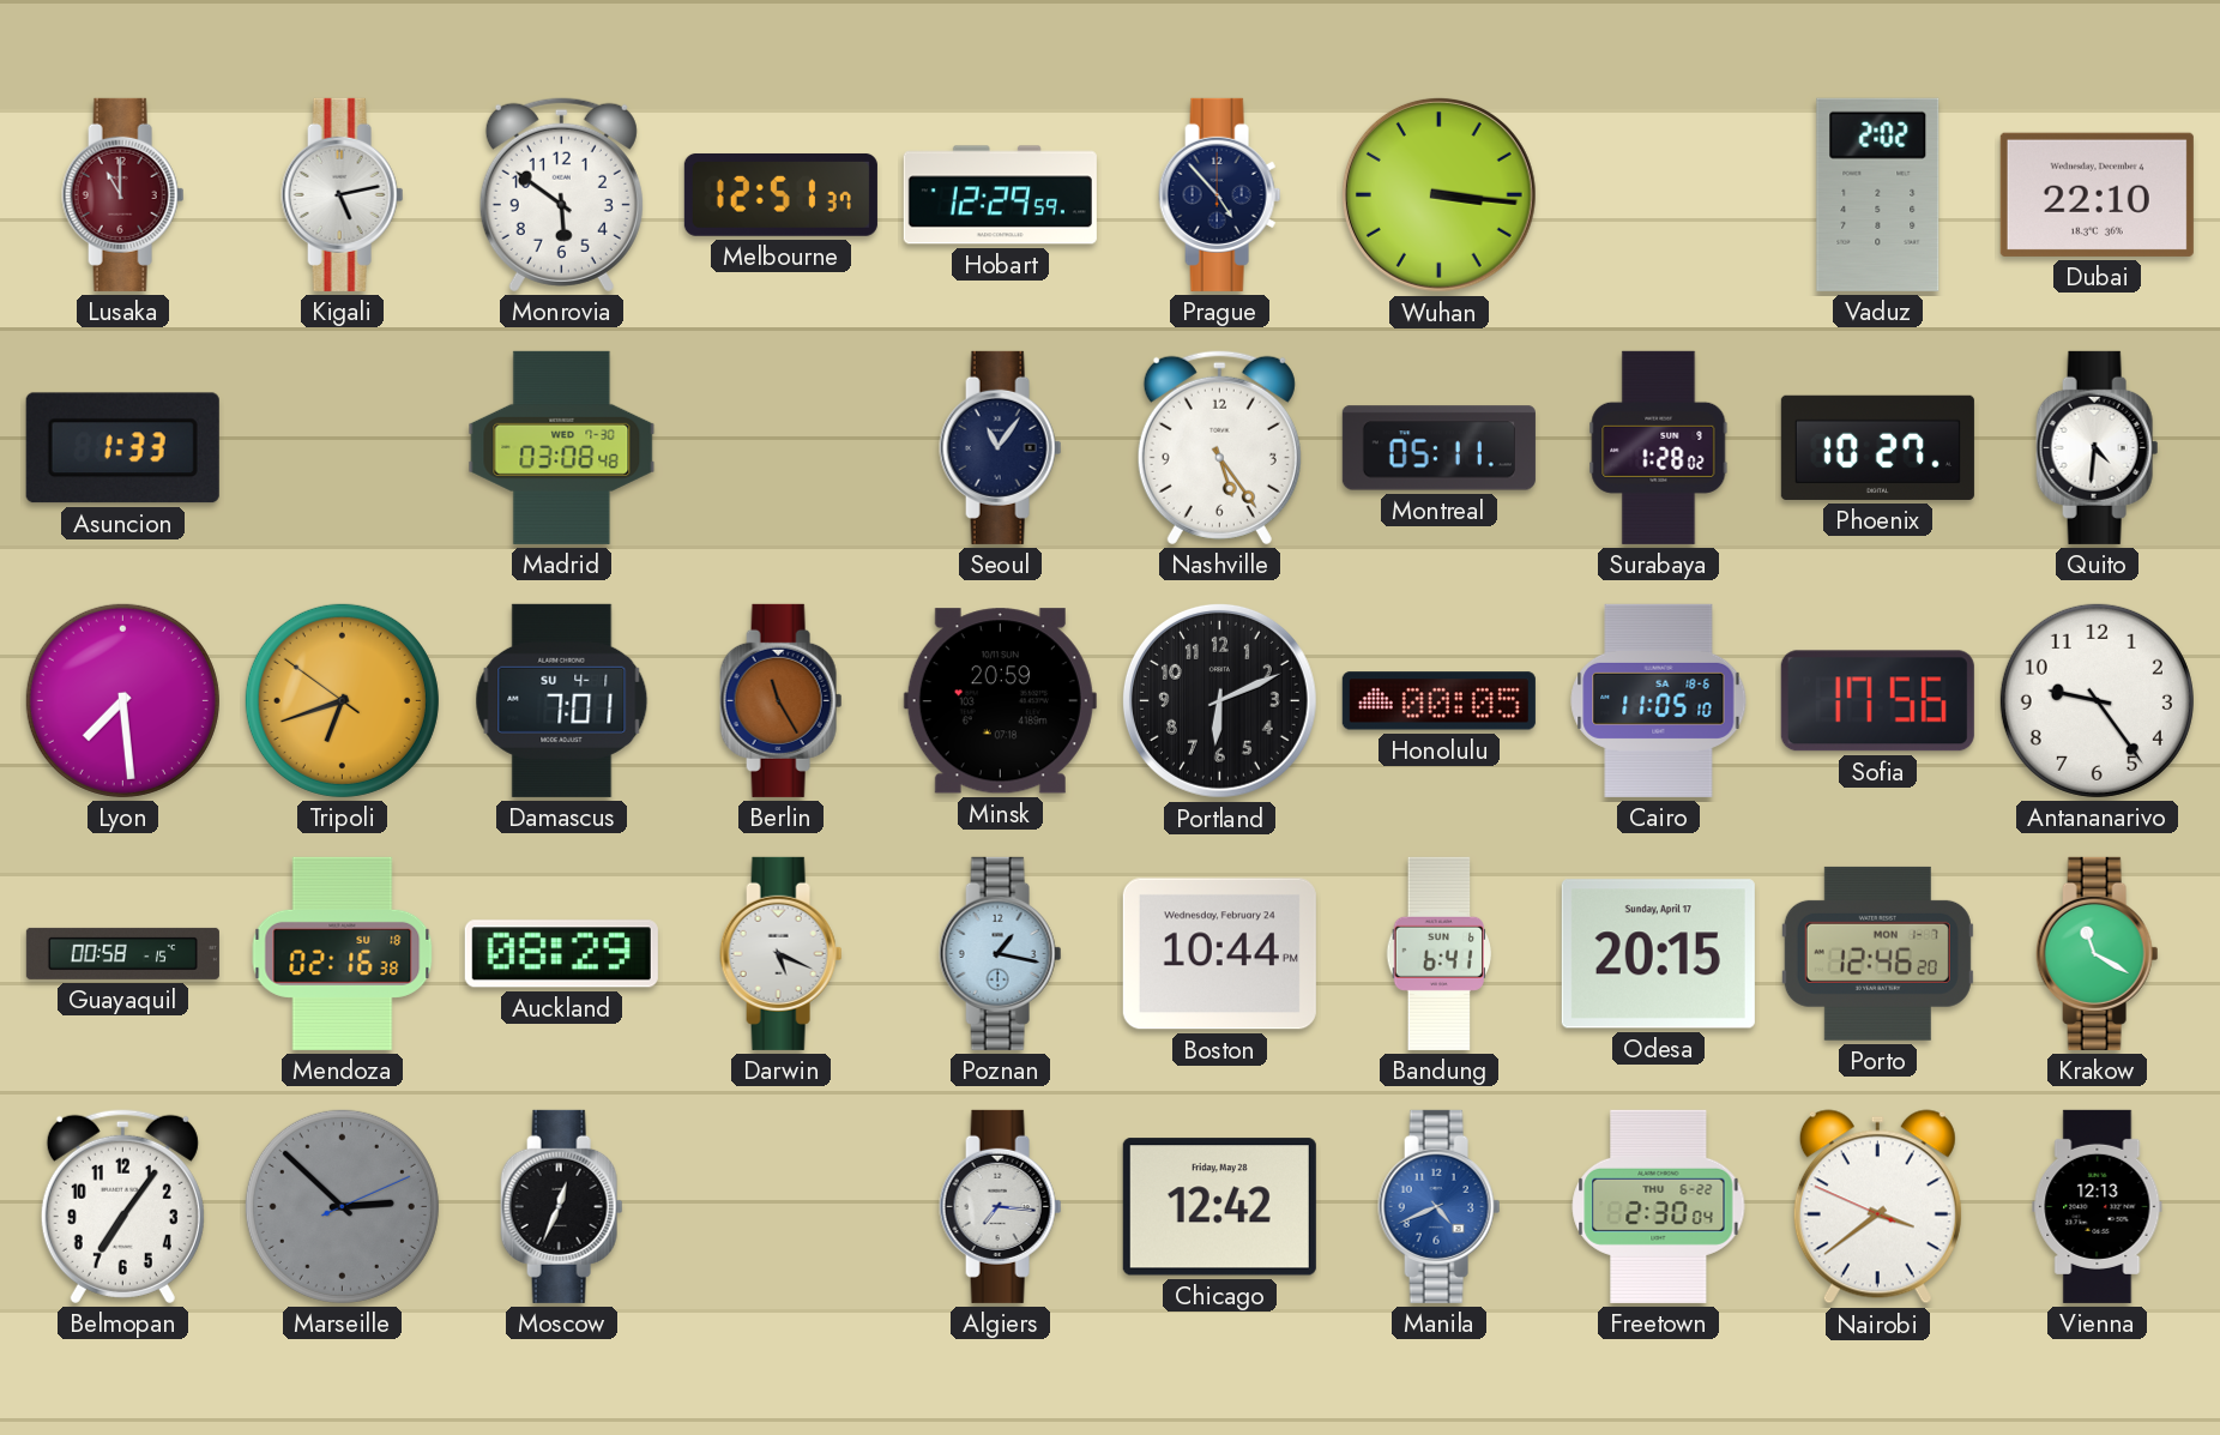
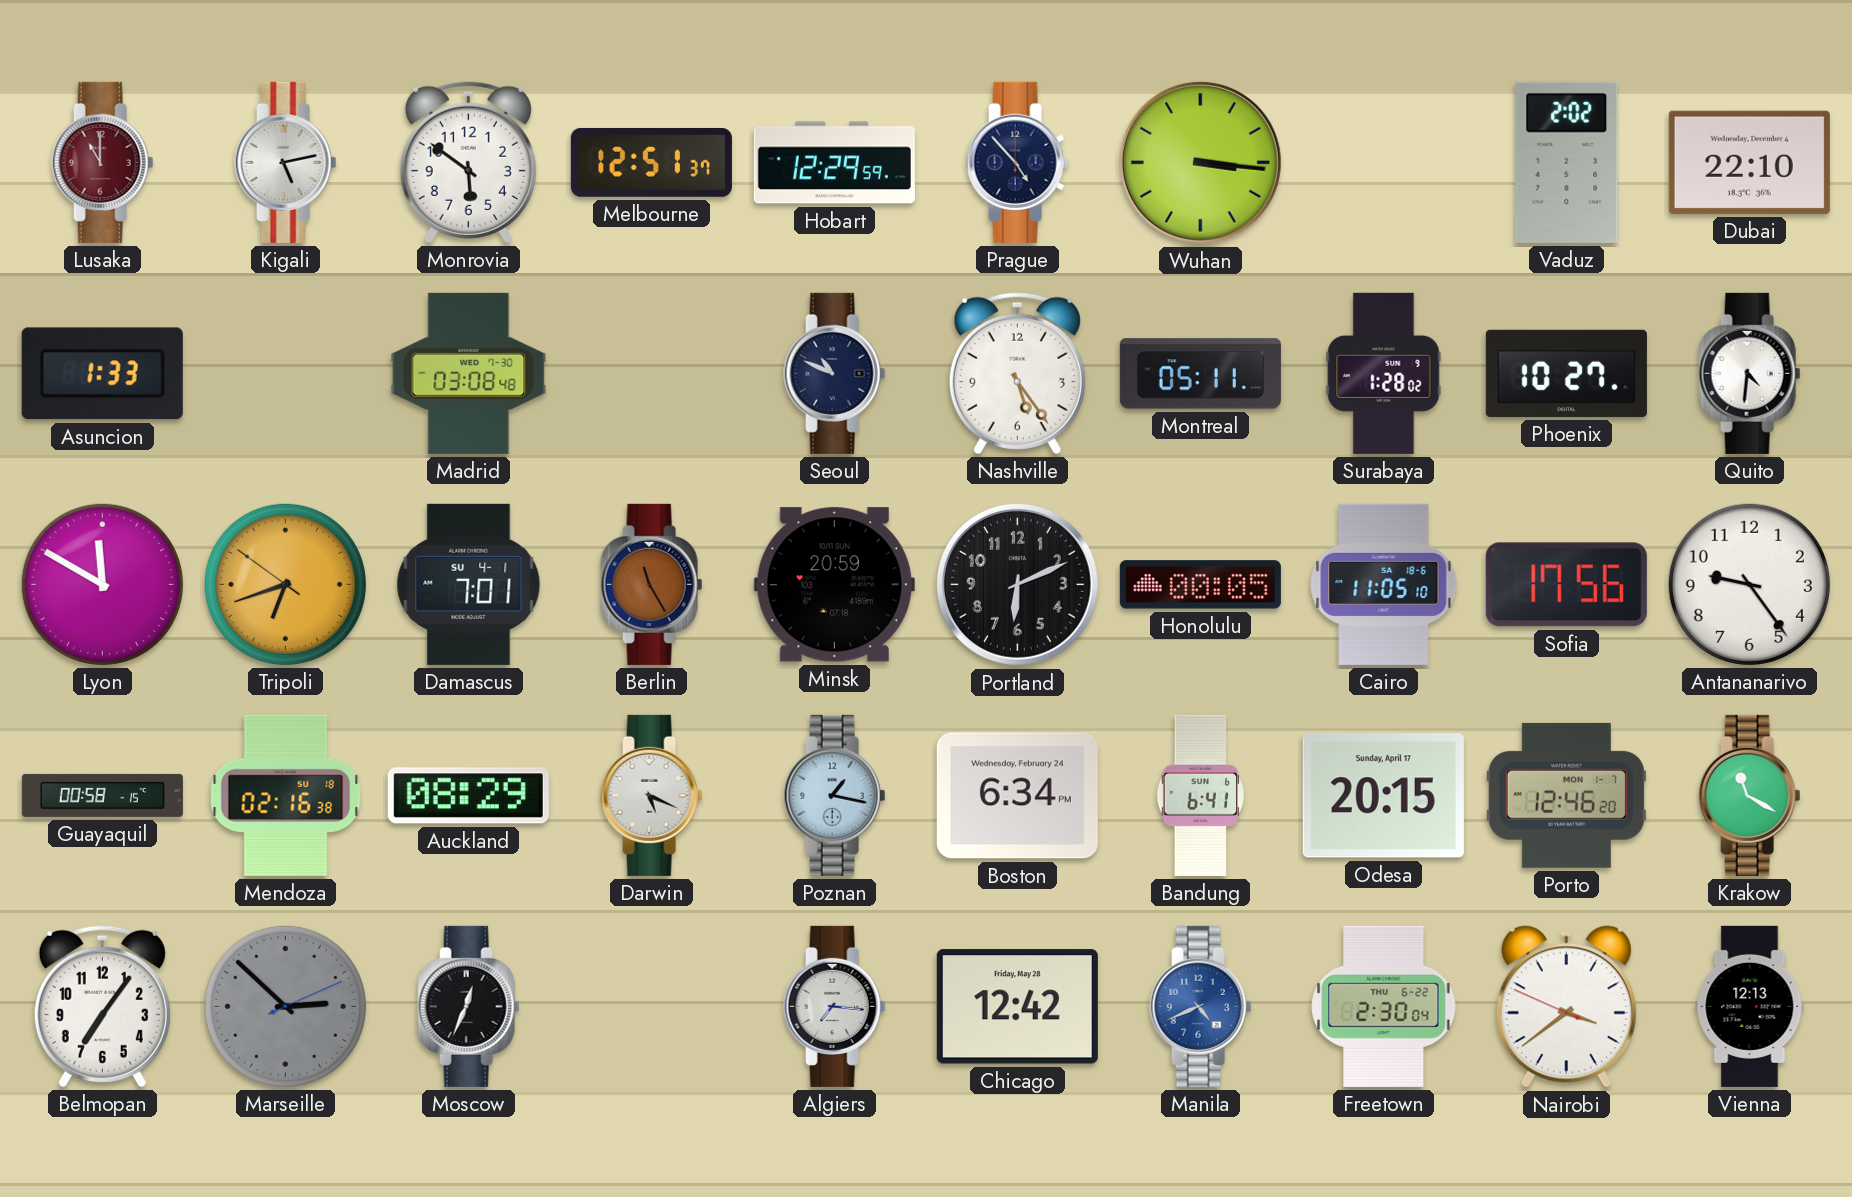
Seoul: 11:06 -> 10:49 (835, 373)
Lyon: 7:29 -> 11:50 (102, 584)
Boston: 10:44 -> 6:34 (1017, 796)
